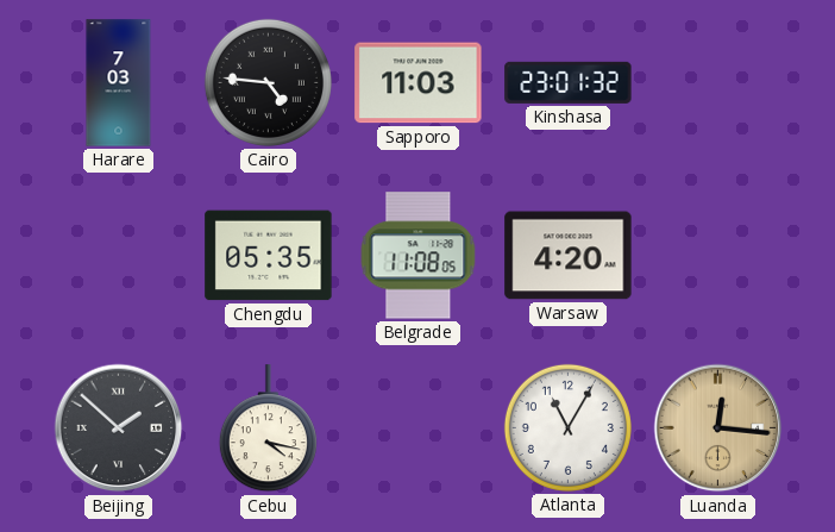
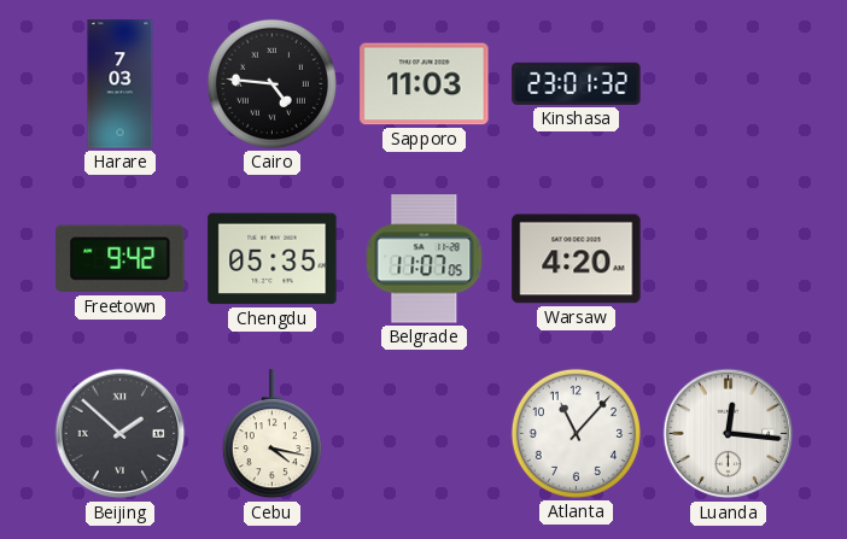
Freetown: none -> 9:42 (121, 259)
Belgrade: 11:08 -> 11:07 (425, 259)
Atlanta: 11:05 -> 11:07 (576, 433)
Luanda dial: champagne -> white (729, 434)
